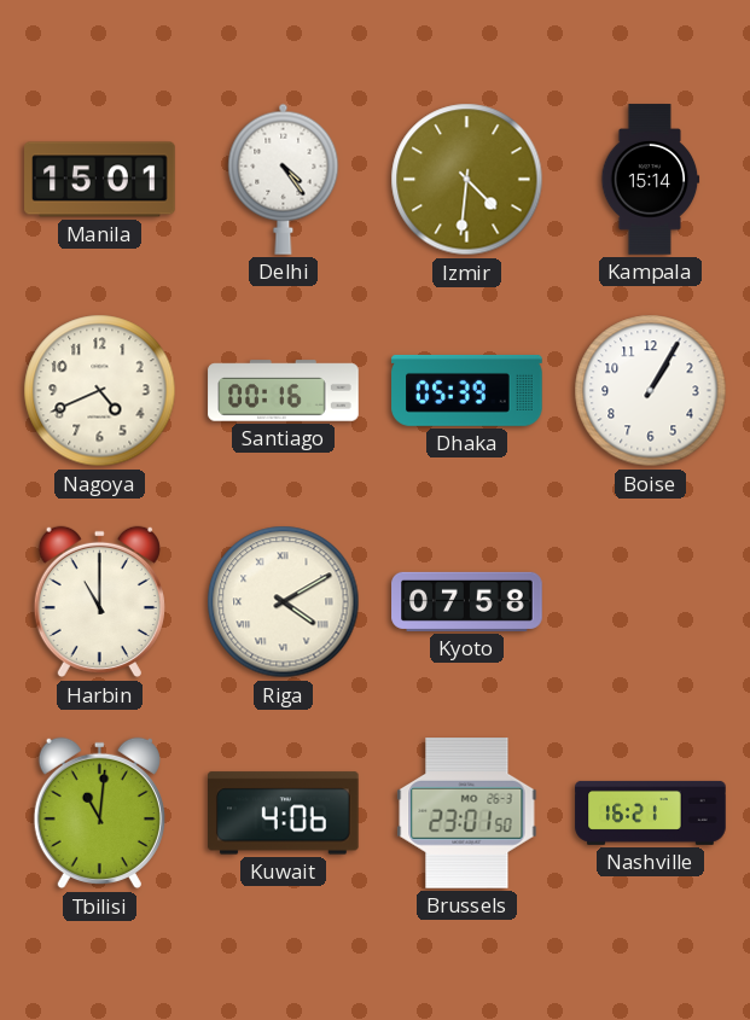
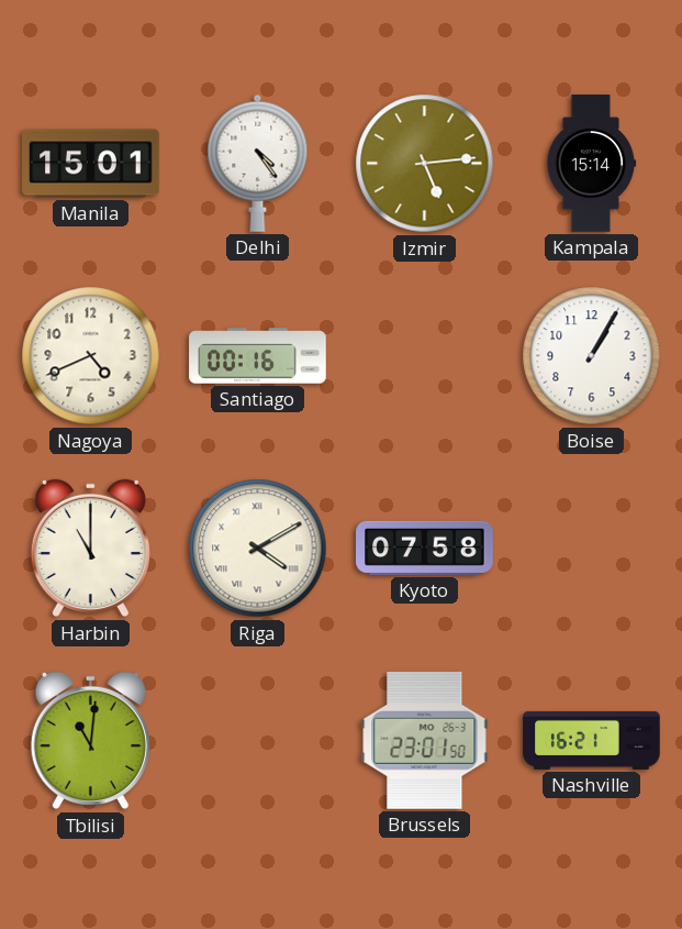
Izmir: 4:31 -> 5:14 (425, 164)
Dhaka: 05:39 -> none (467, 390)
Kuwait: 4:06 -> none (284, 814)
